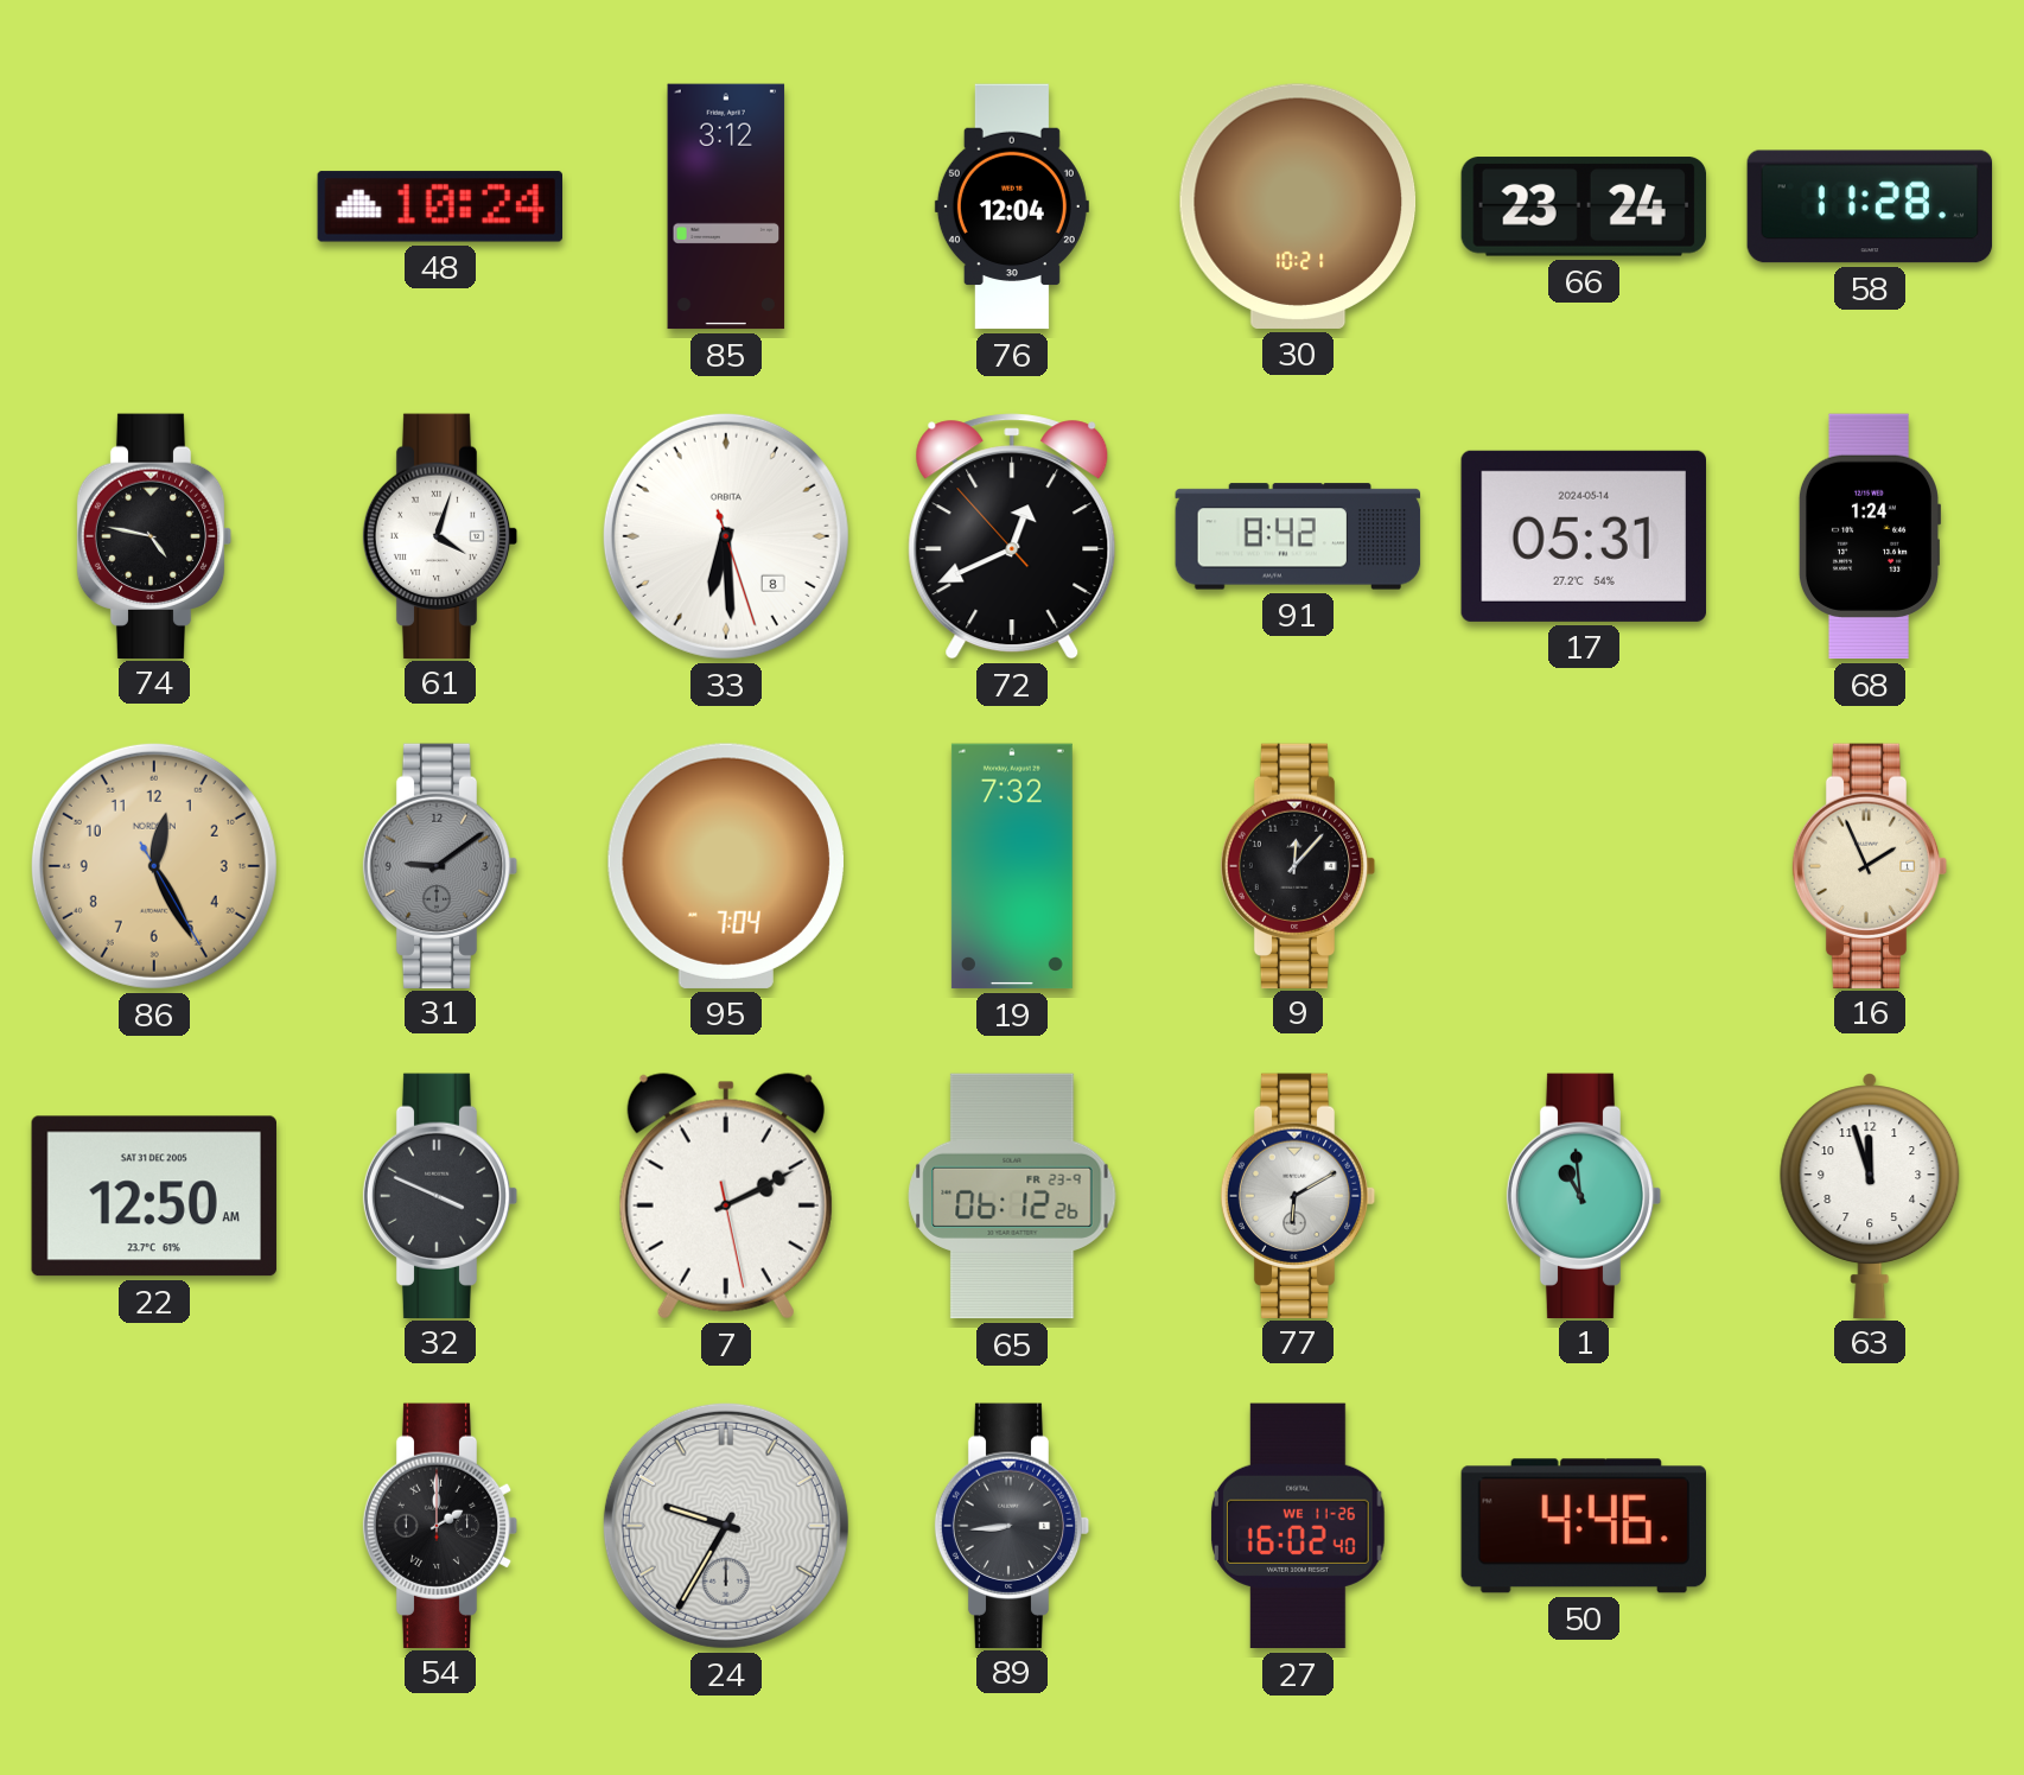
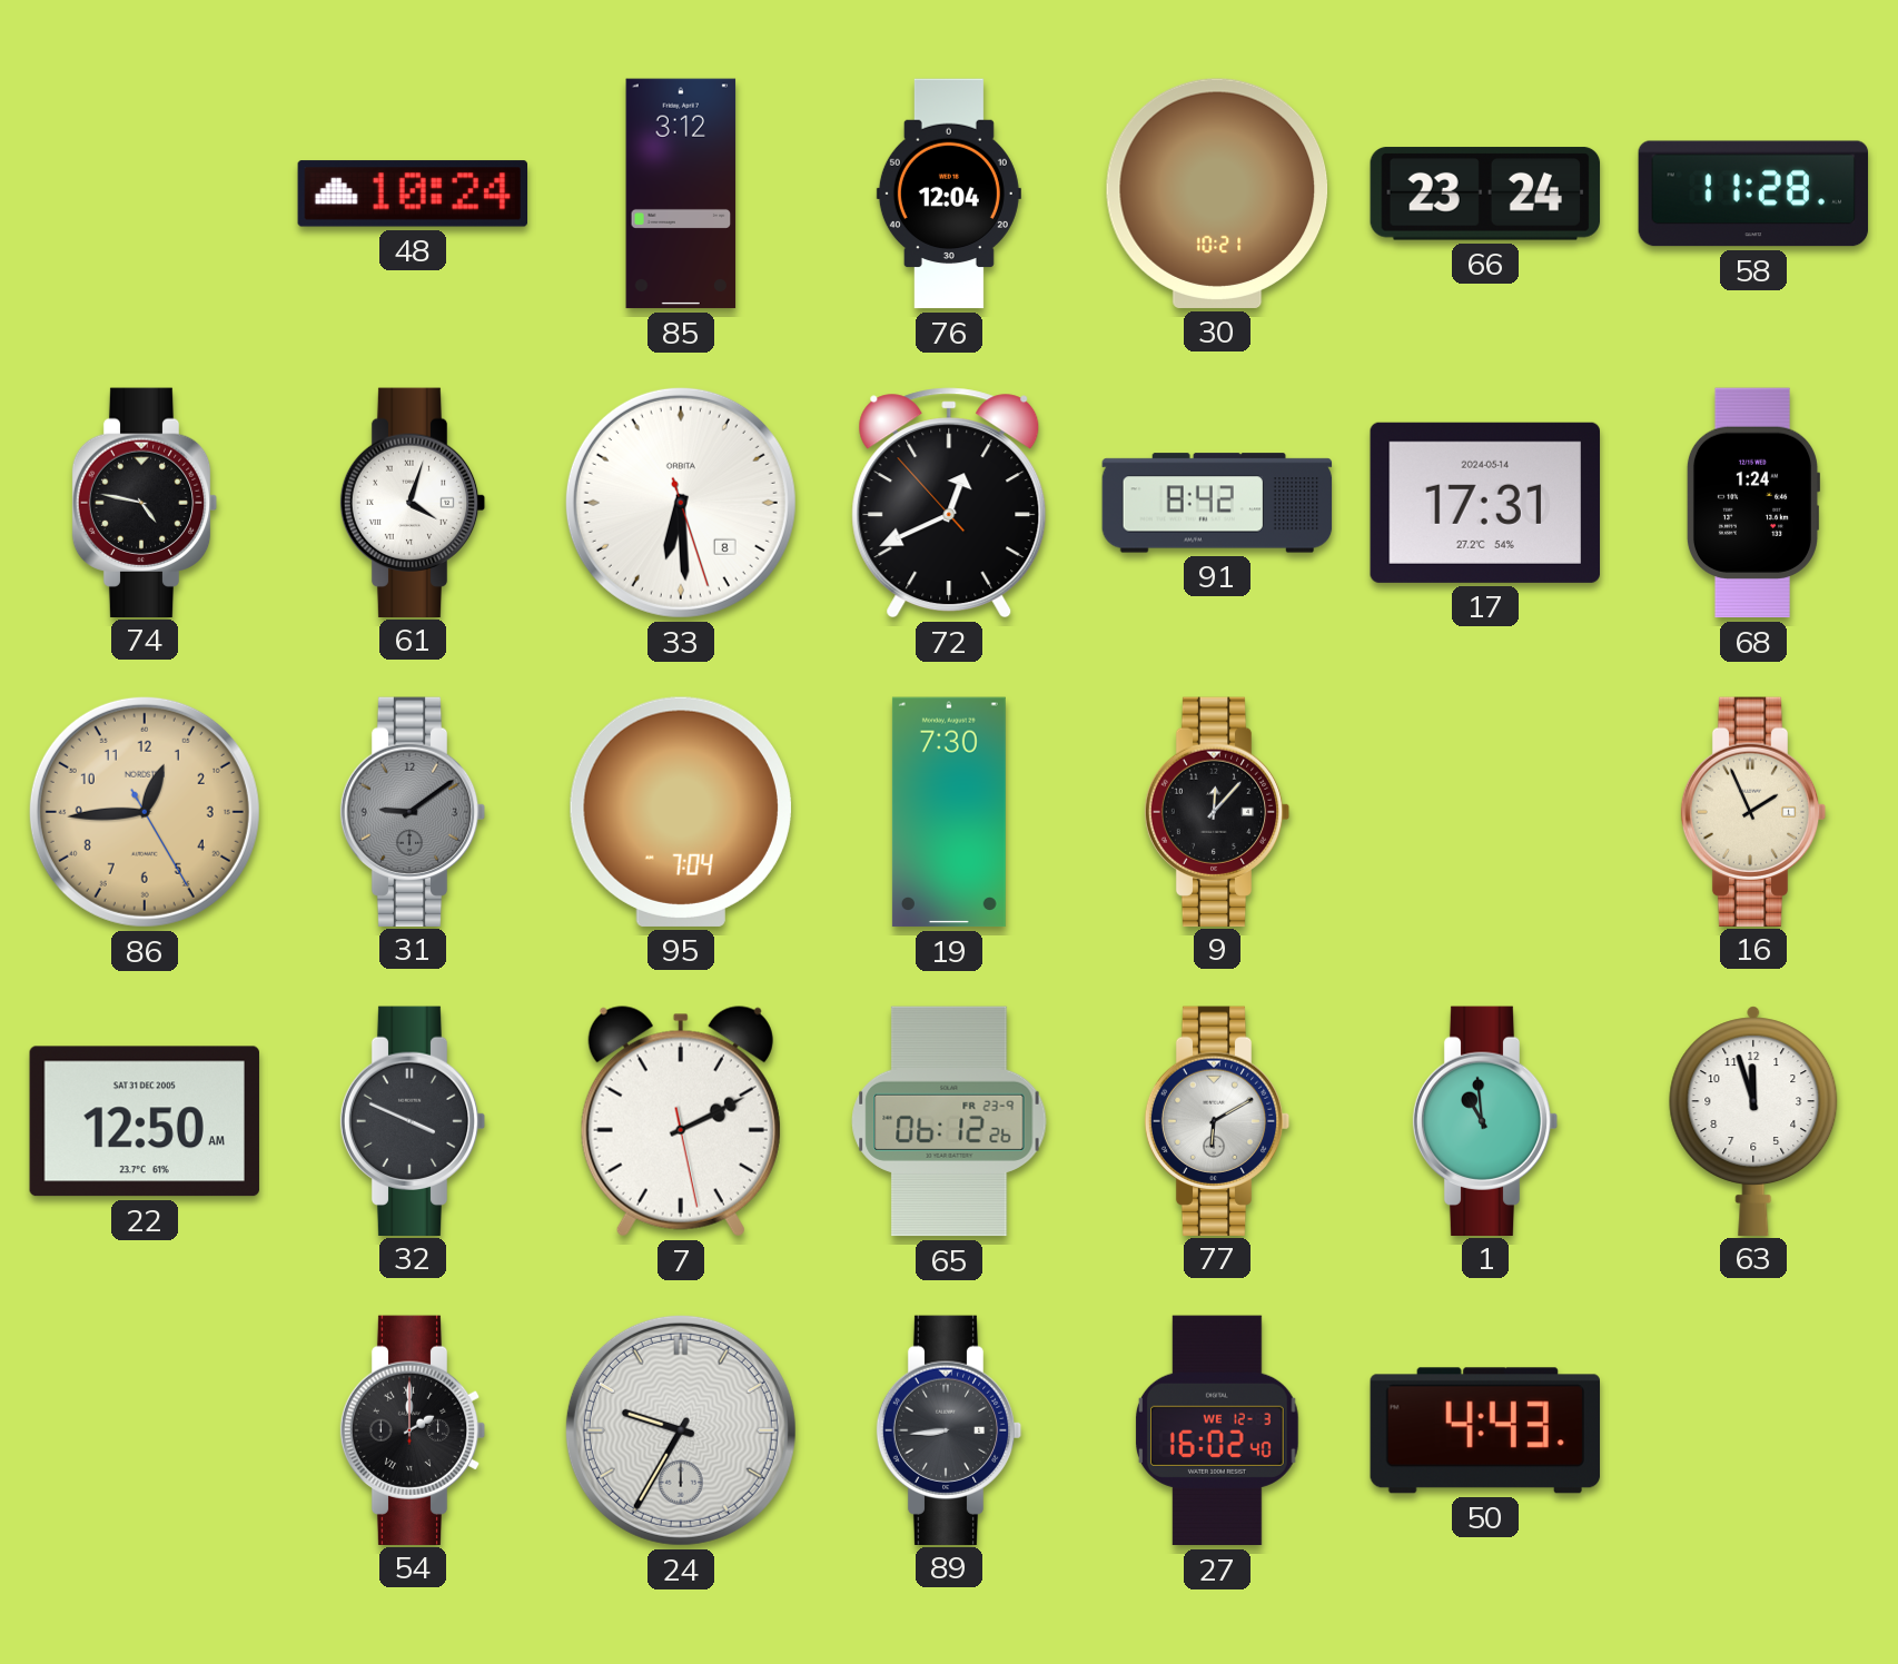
17: 05:31 -> 17:31 (1484, 503)
86: 12:25 -> 12:44 (145, 812)
19: 7:32 -> 7:30 (949, 812)
27 date: WE 11-26 -> WE 12-3 (1217, 1430)
50: 4:46 -> 4:43 (1484, 1430)
